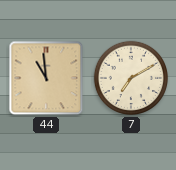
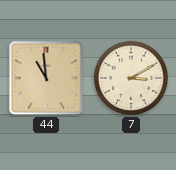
7: 7:10 -> 3:10 (131, 78)
